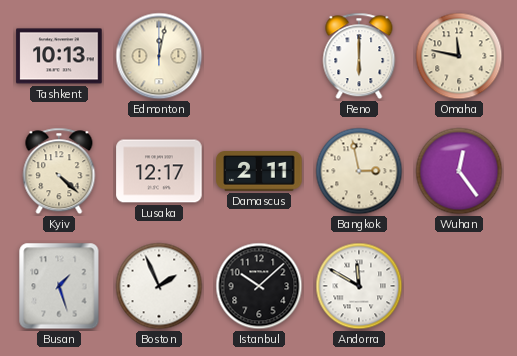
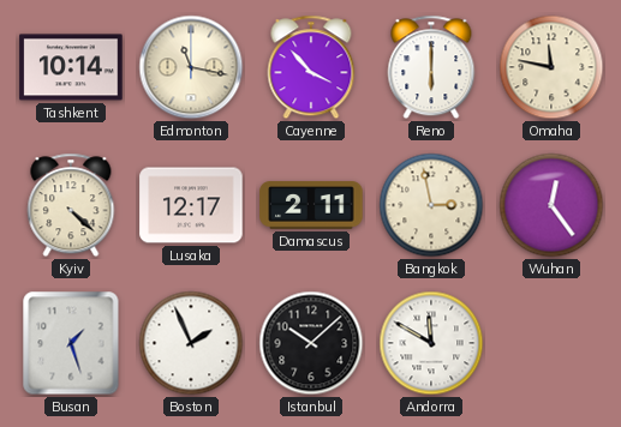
Tashkent: 10:13 -> 10:14 (71, 67)
Edmonton: 12:02 -> 11:17 (191, 67)
Cayenne: none -> 3:53 (311, 67)
